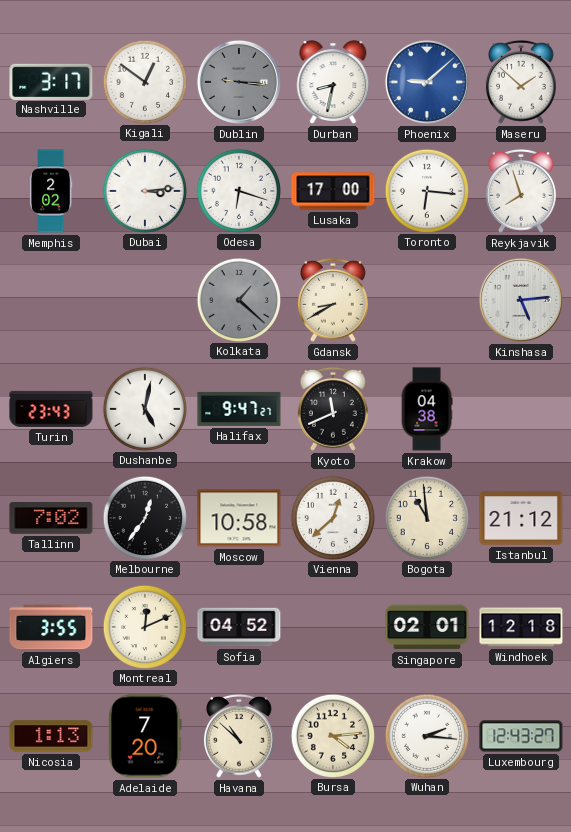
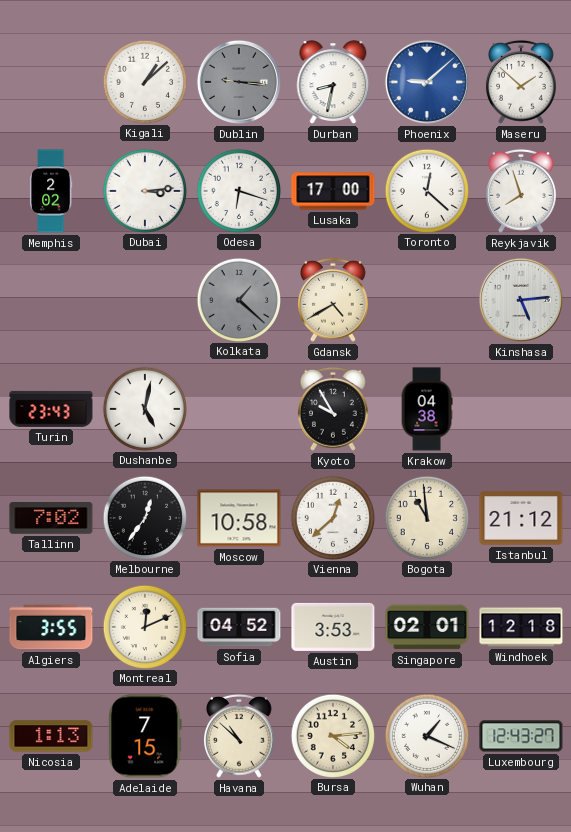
Nashville: 3:17 -> none (51, 81)
Kigali: 12:51 -> 1:08 (144, 81)
Toronto: 6:16 -> 12:22 (426, 190)
Gdansk: 8:40 -> 4:40 (333, 300)
Halifax: 9:47 -> none (239, 409)
Kyoto: 11:41 -> 9:55 (333, 409)
Austin: none -> 3:53 (333, 627)
Adelaide: 7:20 -> 7:15 (145, 736)
Wuhan: 2:16 -> 1:19 (426, 735)
